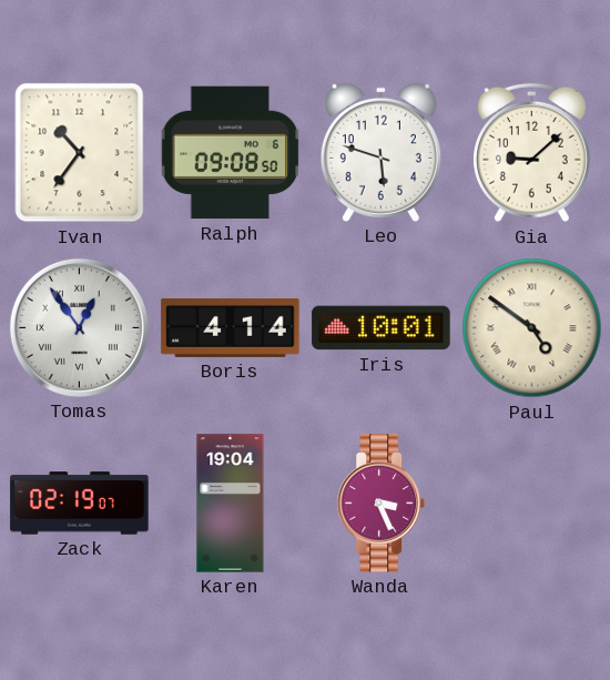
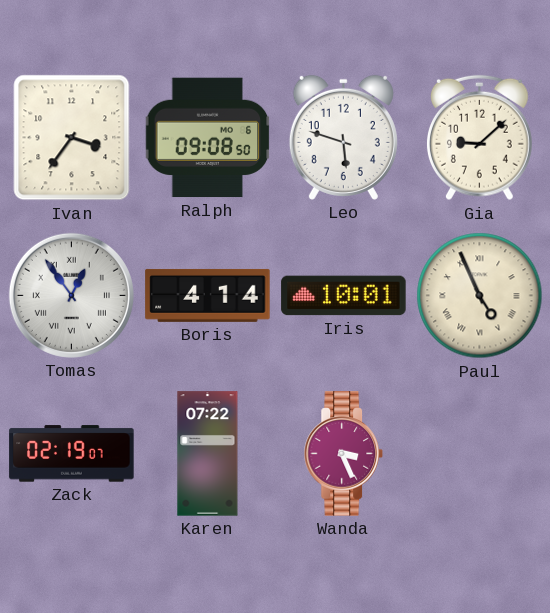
Ivan: 10:36 -> 3:36 (72, 138)
Paul: 4:51 -> 4:56 (480, 296)
Karen: 19:04 -> 07:22 (208, 454)
